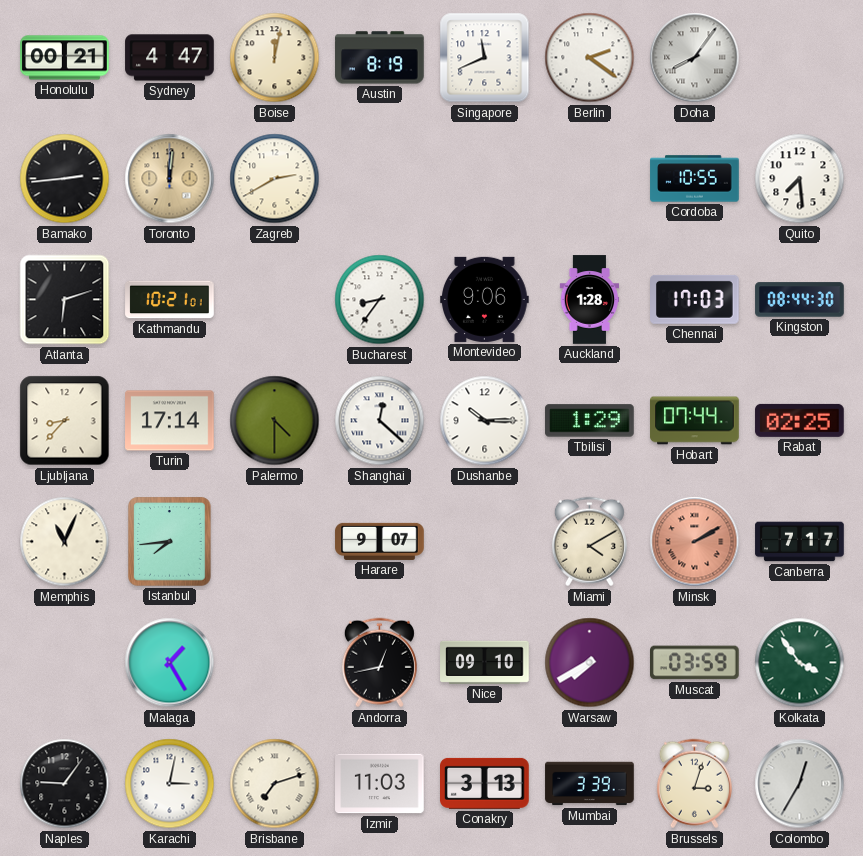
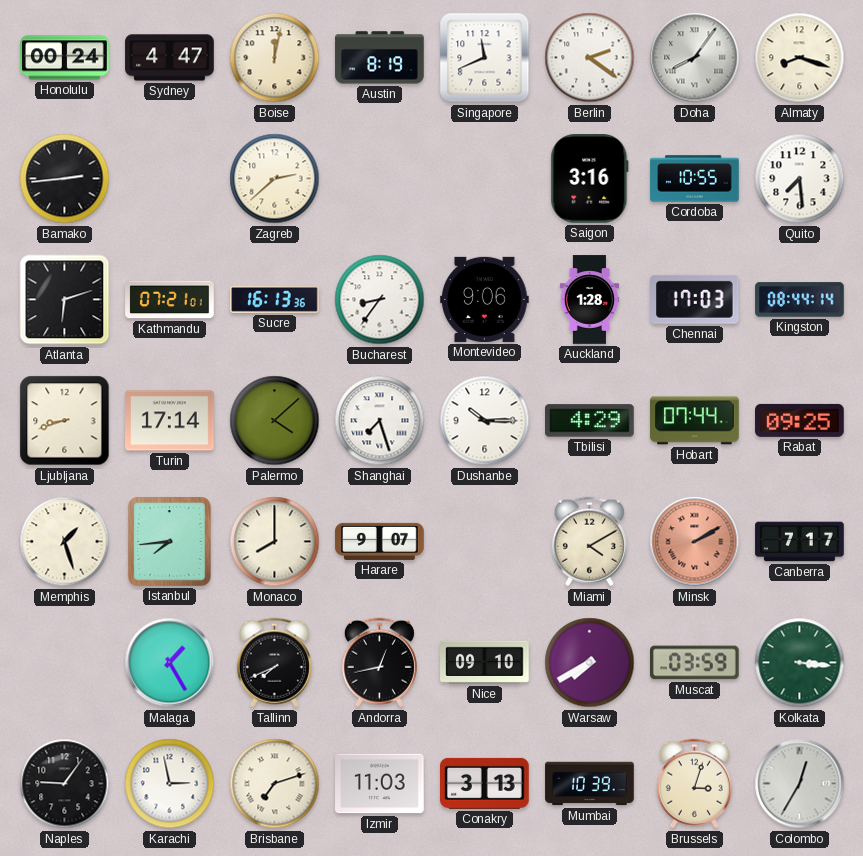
Honolulu: 00:21 -> 00:24 (65, 58)
Almaty: none -> 8:18 (800, 58)
Toronto: 12:01 -> none (170, 179)
Zagreb: 2:40 -> 2:38 (275, 179)
Saigon: none -> 3:16 (590, 179)
Kathmandu: 10:21 -> 07:21 (170, 300)
Sucre: none -> 16:13 (275, 299)
Kingston: 08:44:30 -> 08:44:14 (800, 300)
Ljubljana: 8:37 -> 8:42 (65, 421)
Palermo: 4:30 -> 4:08 (275, 421)
Shanghai: 12:22 -> 7:27 (380, 421)
Tbilisi: 1:29 -> 4:29 (590, 421)
Rabat: 02:25 -> 09:25 (800, 420)
Memphis: 11:04 -> 1:27 (65, 542)
Monaco: none -> 8:00 (275, 542)
Tallinn: none -> 7:41 (274, 663)
Kolkata: 3:54 -> 3:16 (800, 663)
Karachi: 3:02 -> 2:58 (170, 784)
Mumbai: 3:39 -> 10:39 (590, 784)
